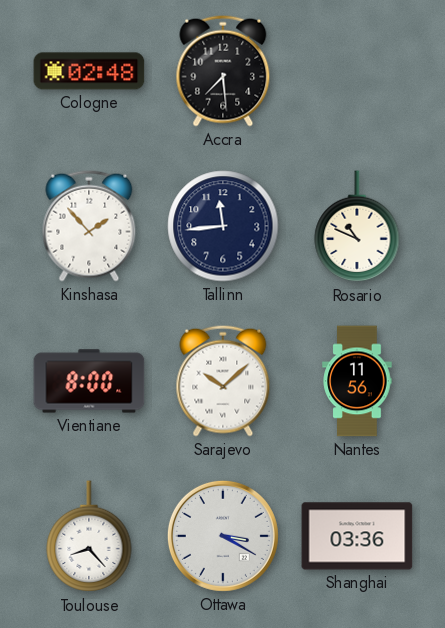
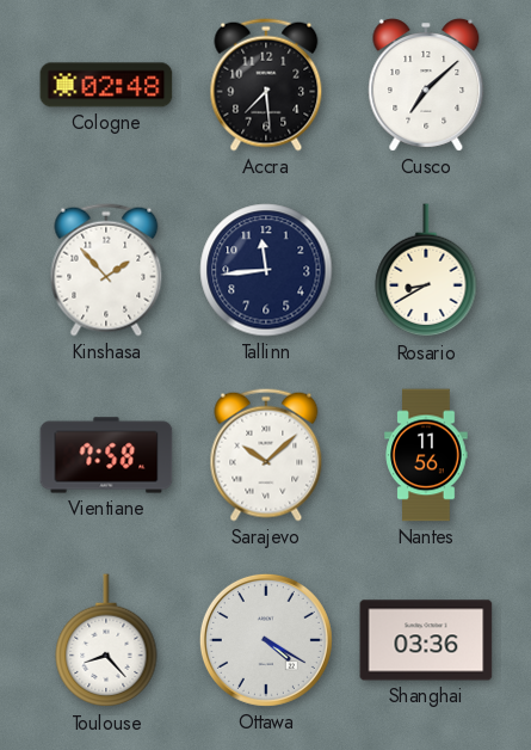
Cusco: none -> 7:08 (426, 85)
Rosario: 10:49 -> 8:40 (426, 271)
Vientiane: 8:00 -> 7:58 (106, 455)
Ottawa: 3:20 -> 4:20 (266, 640)
